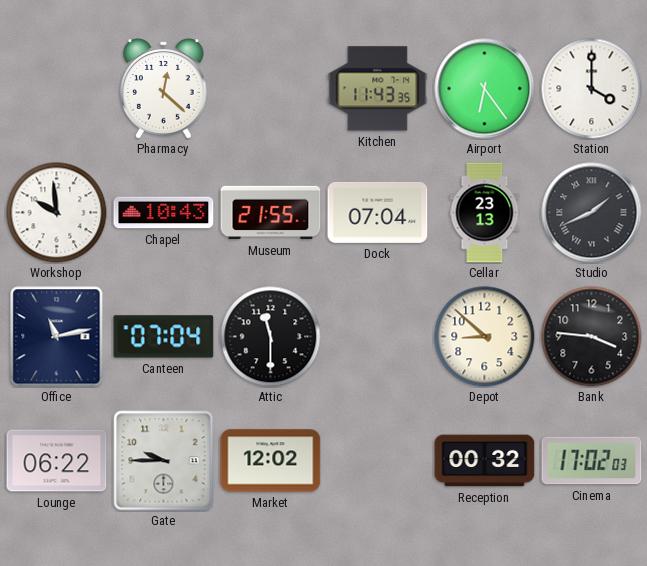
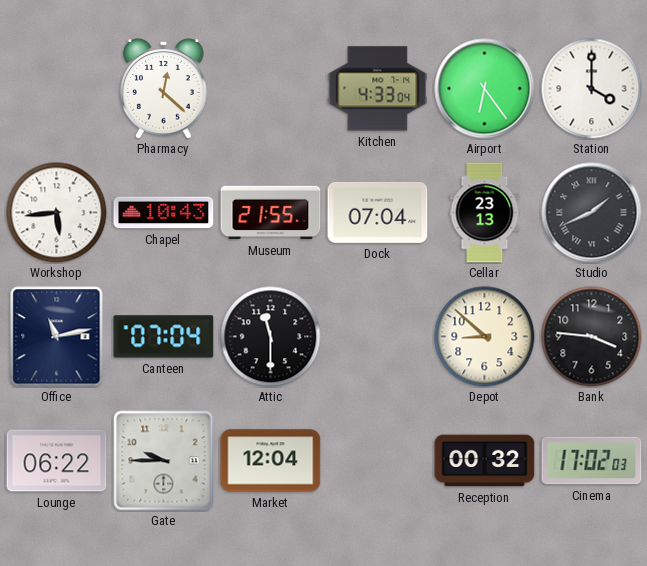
Kitchen: 11:43 -> 4:33 (378, 89)
Workshop: 9:59 -> 5:44 (57, 213)
Market: 12:02 -> 12:04 (271, 461)
